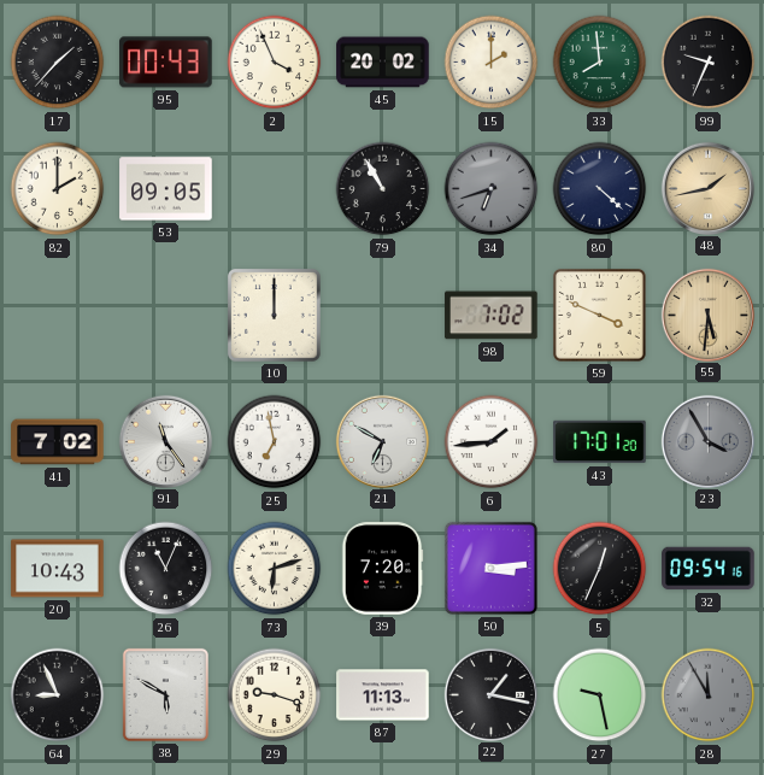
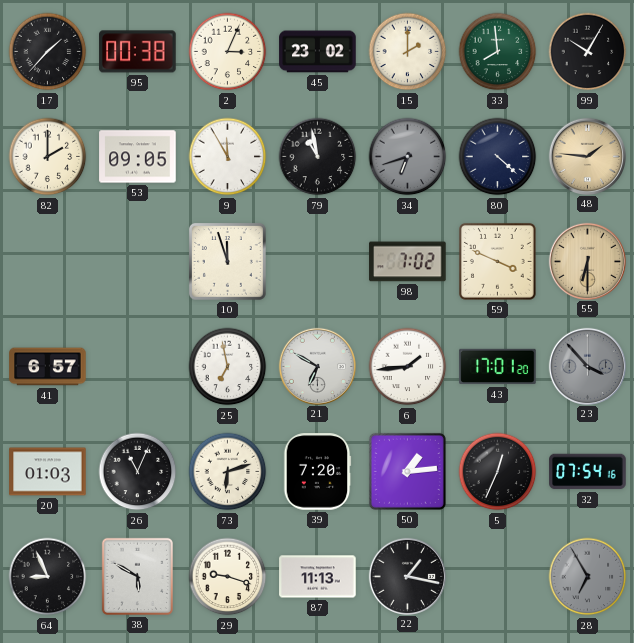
95: 00:43 -> 00:38 (138, 52)
2: 3:56 -> 3:04 (228, 52)
45: 20:02 -> 23:02 (318, 52)
99: 9:34 -> 10:05 (588, 52)
9: none -> 11:55 (228, 157)
79: 10:55 -> 10:58 (318, 157)
48: 1:43 -> 1:46 (587, 156)
10: 12:00 -> 11:57 (228, 262)
55: 5:31 -> 6:30 (587, 261)
41: 7:02 -> 6:57 (48, 367)
91: 11:24 -> none (165, 441)
23: 3:55 -> 3:53 (587, 366)
20: 10:43 -> 01:03 (48, 472)
50: 3:14 -> 1:14 (407, 471)
32: 09:54 -> 07:54 (588, 472)
27: 9:28 -> none (600, 695)
28: 11:55 -> 6:55 (588, 577)
